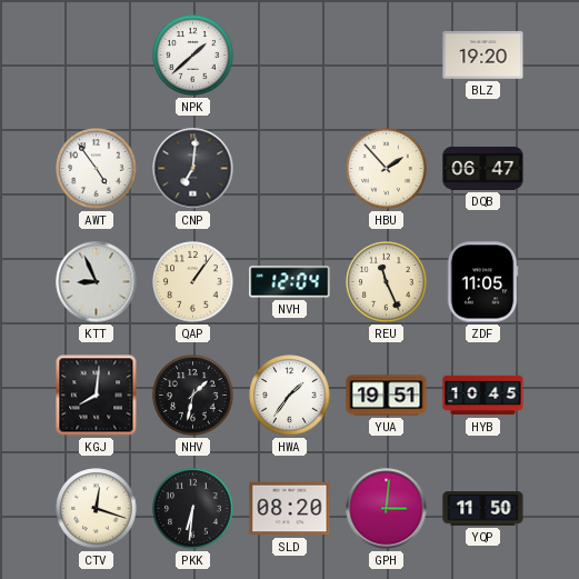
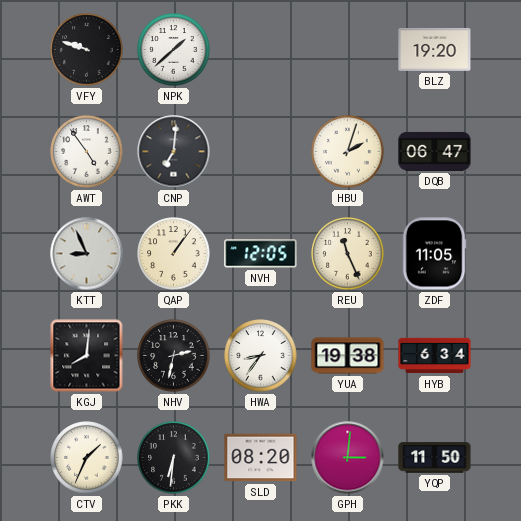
VFY: none -> 9:48 (87, 50)
HBU: 1:53 -> 2:03 (348, 152)
NVH: 12:04 -> 12:05 (261, 254)
NHV: 1:32 -> 2:32 (174, 356)
HWA: 1:36 -> 8:36 (261, 356)
YUA: 19:51 -> 19:38 (348, 356)
HYB: 10:45 -> 6:34 (435, 356)
CTV: 12:18 -> 1:34 (87, 458)
